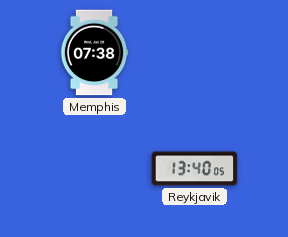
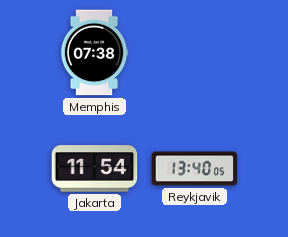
Jakarta: none -> 11:54 (95, 169)
